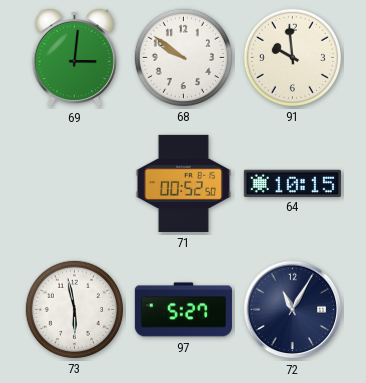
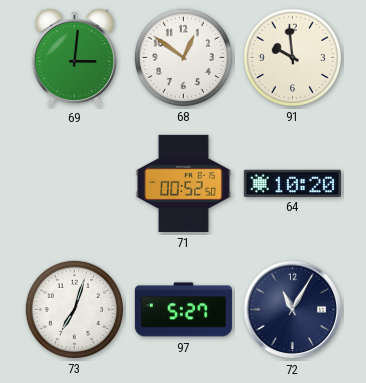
68: 9:51 -> 12:51 (183, 57)
64: 10:15 -> 10:20 (292, 183)
73: 5:58 -> 7:03 (74, 309)
